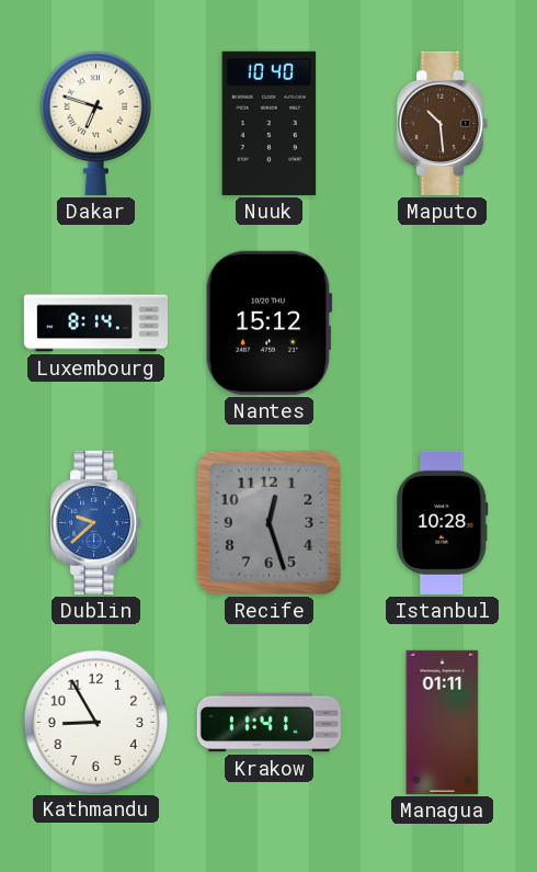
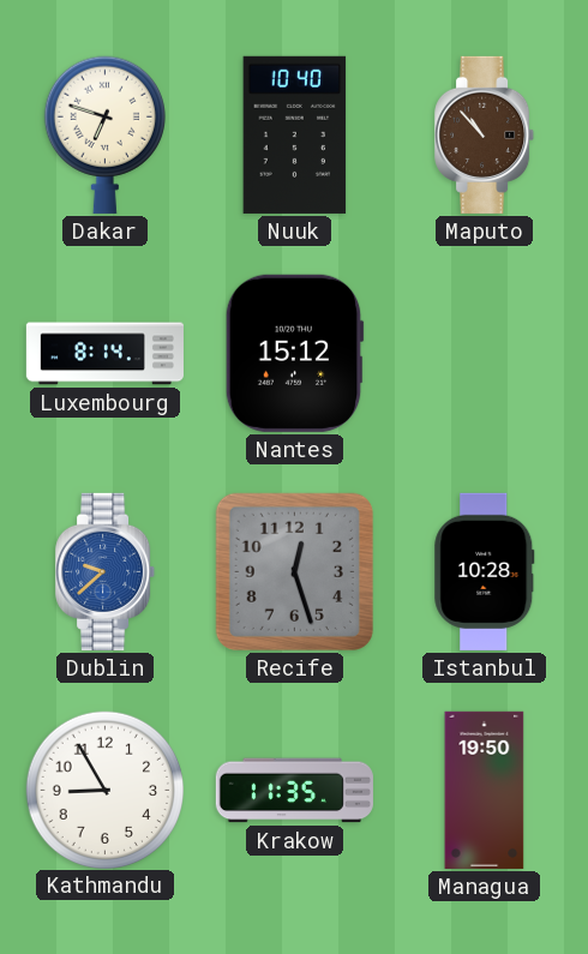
Maputo: 10:29 -> 10:53 (485, 134)
Krakow: 11:41 -> 11:35 (294, 791)
Managua: 01:11 -> 19:50 (485, 790)
